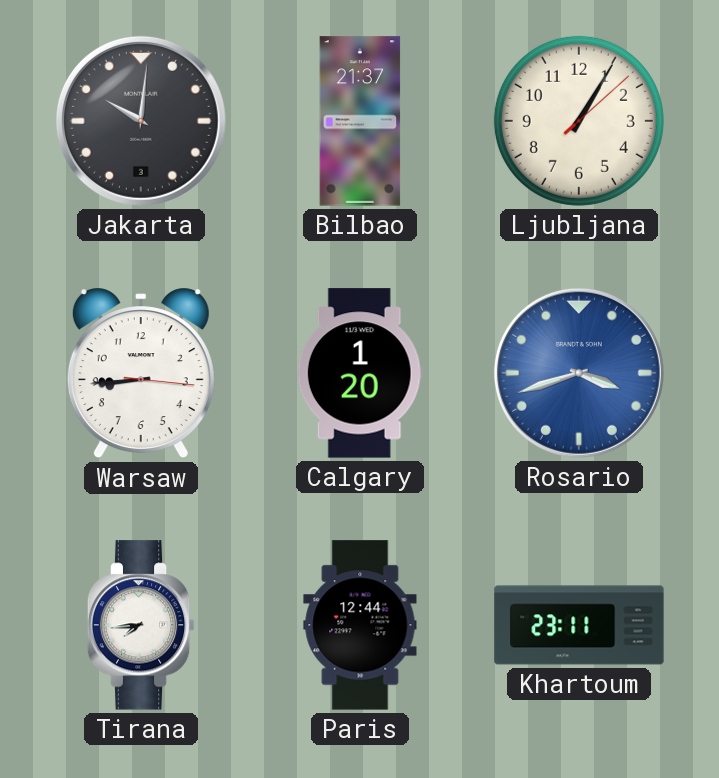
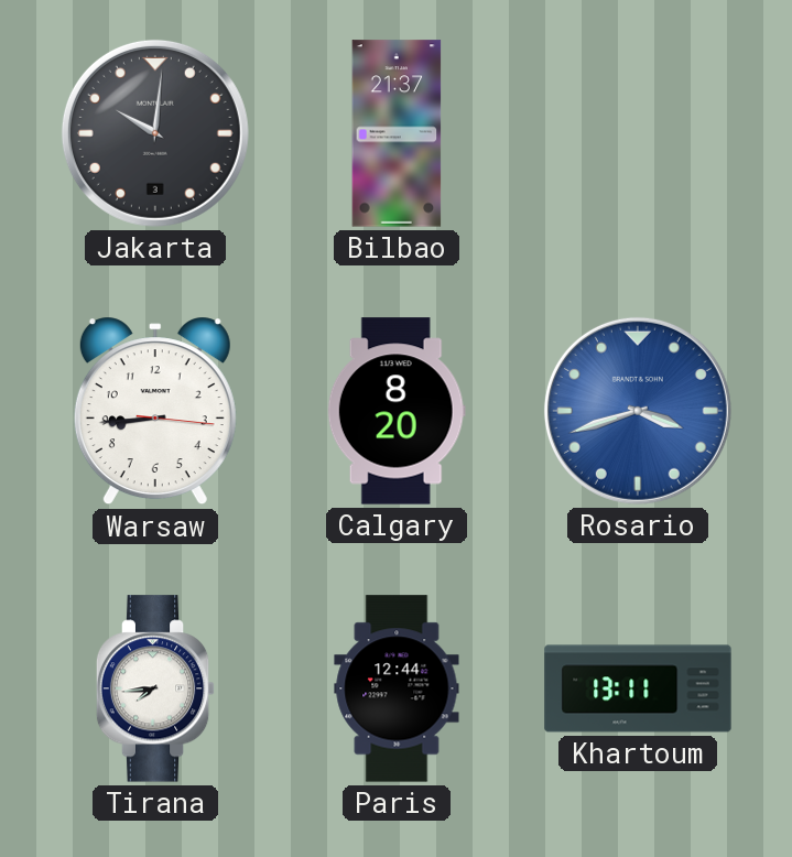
Ljubljana: 1:05 -> none (579, 121)
Calgary: 1:20 -> 8:20 (397, 411)
Khartoum: 23:11 -> 13:11 (638, 688)
